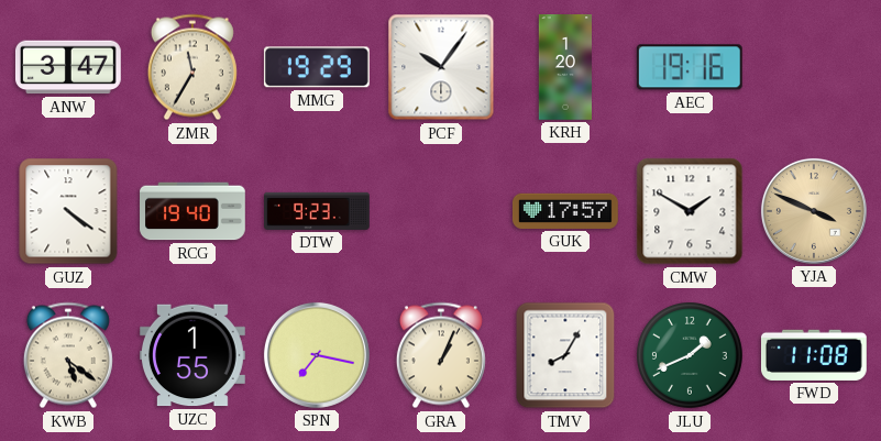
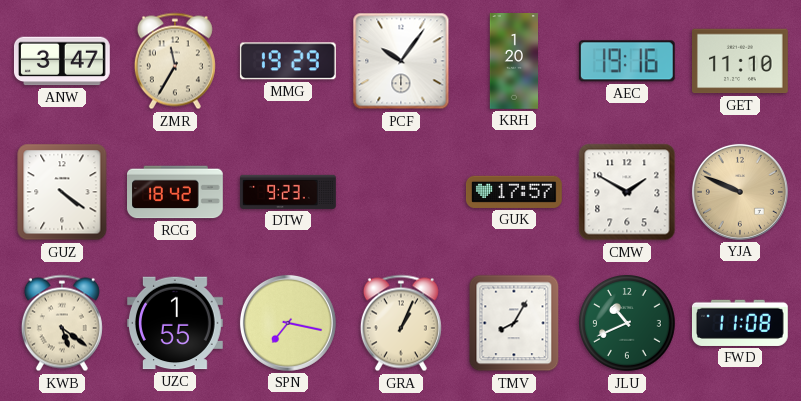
GET: none -> 11:10 (741, 61)
RCG: 19:40 -> 18:42 (176, 192)
YJA: 3:49 -> 9:49 (740, 192)
JLU: 1:41 -> 10:41 (628, 324)
